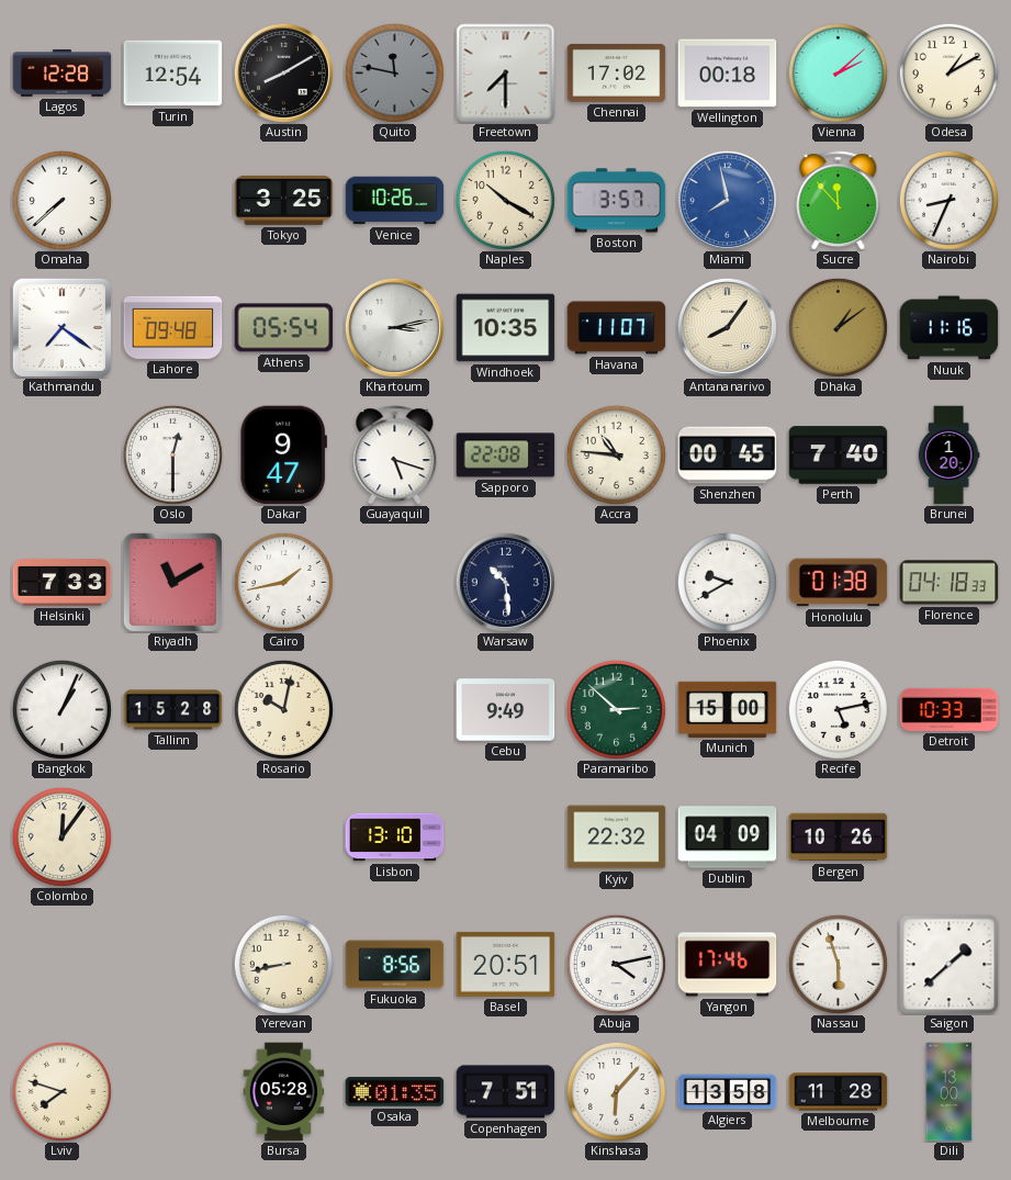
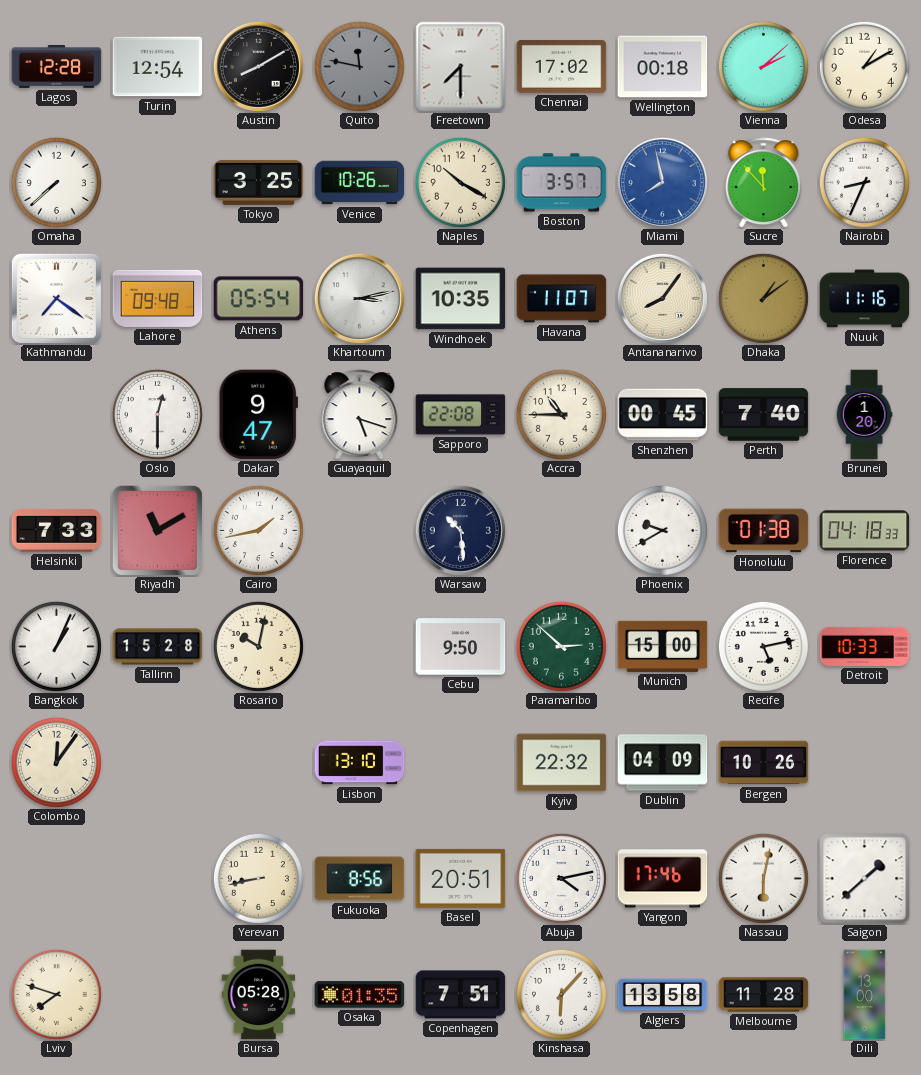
Accra: 10:46 -> 10:45 (561, 414)
Cebu: 9:49 -> 9:50 (461, 647)
Nassau: 5:57 -> 6:02 (763, 878)
